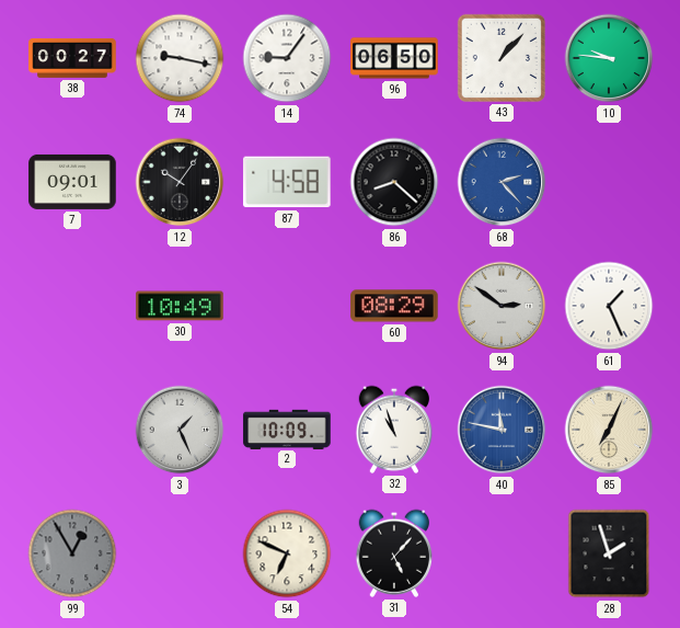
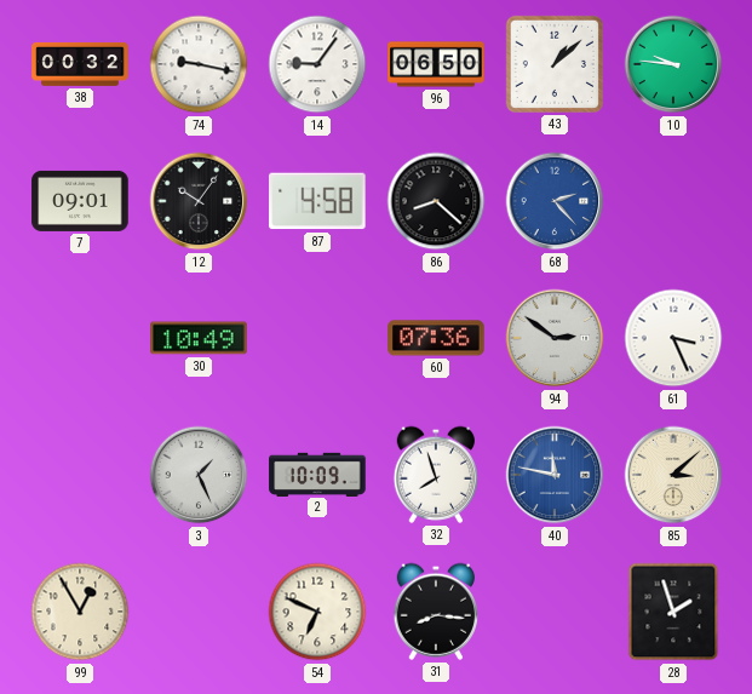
38: 00:27 -> 00:32 (80, 65)
43: 1:07 -> 1:08 (555, 64)
60: 08:29 -> 07:36 (436, 338)
61: 1:26 -> 3:26 (673, 338)
32: 10:57 -> 7:57 (435, 475)
85: 7:04 -> 3:08 (673, 475)
99 dial: grey -> cream (80, 612)
31: 5:07 -> 8:16 (435, 612)
